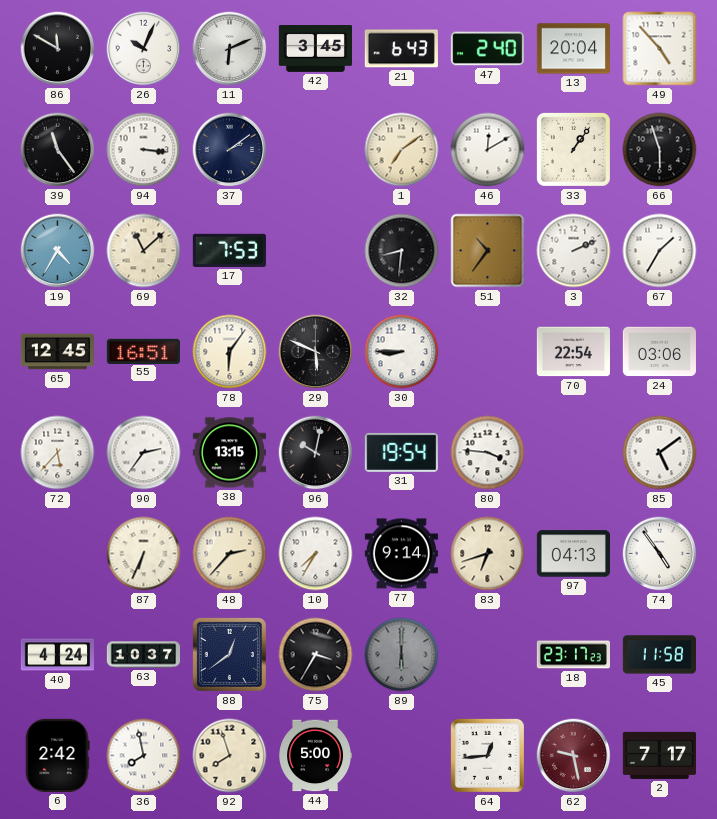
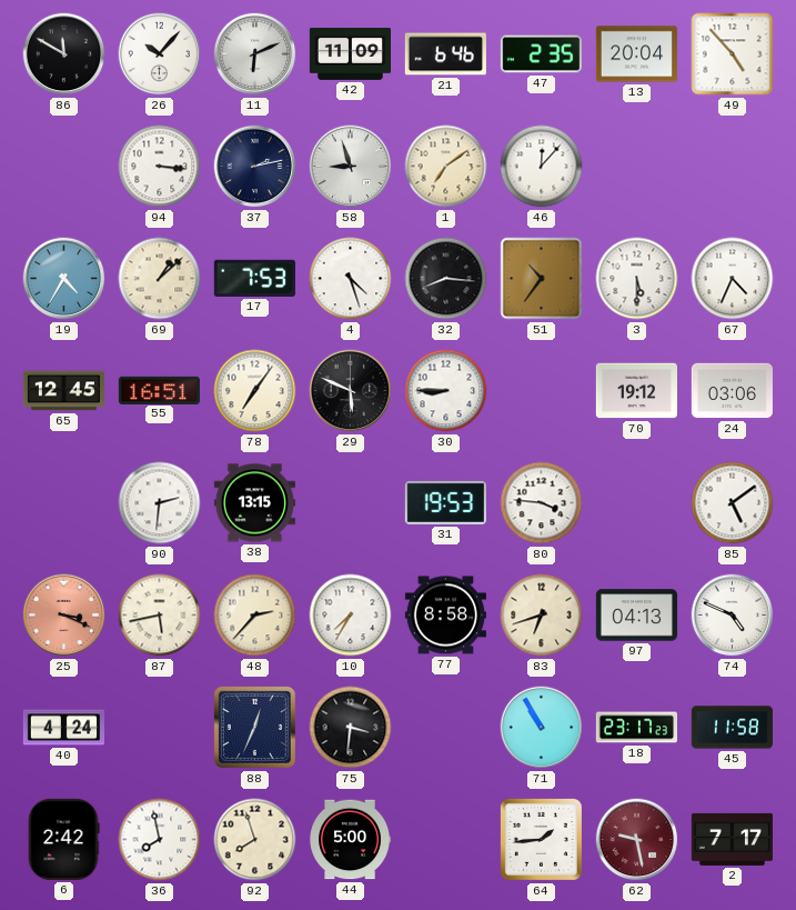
26: 10:04 -> 10:07 (160, 54)
42: 3:45 -> 11:09 (350, 54)
21: 6:43 -> 6:46 (445, 54)
47: 2:40 -> 2:35 (541, 54)
39: 11:24 -> none (58, 150)
37: 2:09 -> 2:13 (255, 167)
58: none -> 8:57 (351, 167)
46: 12:10 -> 12:07 (542, 167)
33: 1:06 -> none (573, 149)
66: 5:57 -> none (660, 150)
69: 11:08 -> 1:08 (160, 279)
4: none -> 4:27 (351, 279)
32: 8:31 -> 8:16 (446, 279)
3: 2:11 -> 5:30 (637, 279)
67: 1:35 -> 4:34 (733, 279)
78: 6:06 -> 7:06 (255, 391)
70: 22:54 -> 19:12 (636, 391)
72: 5:37 -> none (58, 453)
90: 2:36 -> 2:31 (160, 503)
96: 10:02 -> none (316, 453)
31: 19:54 -> 19:53 (445, 502)
25: none -> 3:19 (64, 616)
87: 6:34 -> 5:43 (160, 616)
77: 9:14 -> 8:58 (445, 616)
74: 4:54 -> 4:49 (733, 616)
63: 10:37 -> none (143, 655)
88: 12:39 -> 12:34 (254, 727)
75: 3:35 -> 3:31 (351, 728)
89: 6:00 -> none (402, 655)
71: none -> 10:55 (542, 728)
64: 12:44 -> 1:44 (541, 839)
